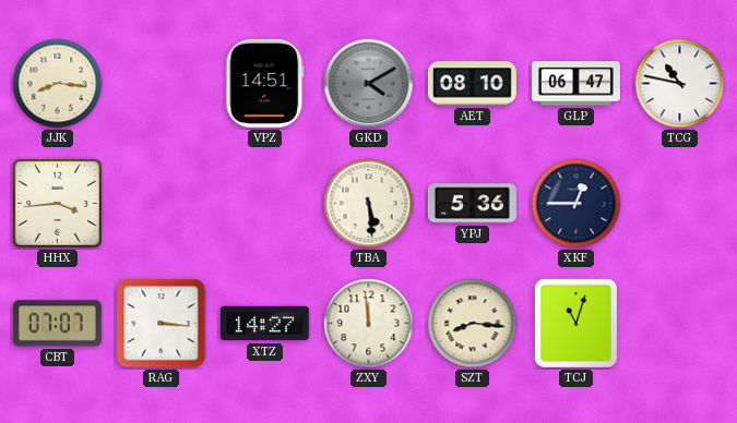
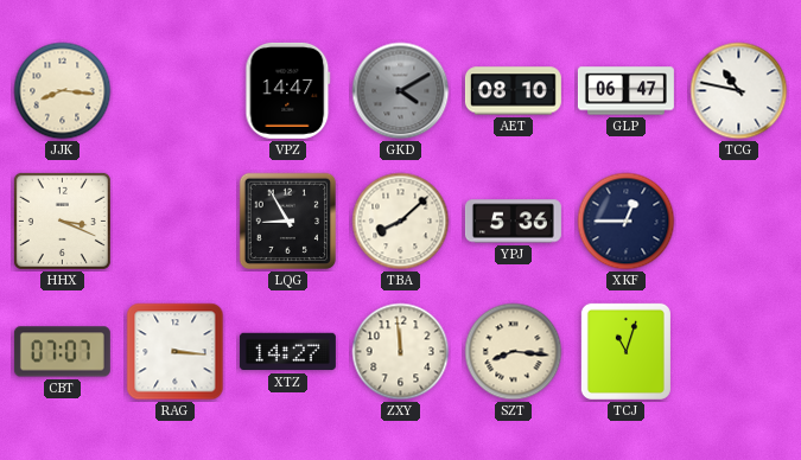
VPZ: 14:51 -> 14:47 (288, 90)
HHX: 3:44 -> 3:19 (62, 221)
LQG: none -> 8:55 (288, 222)
TBA: 5:29 -> 8:08 (401, 222)
